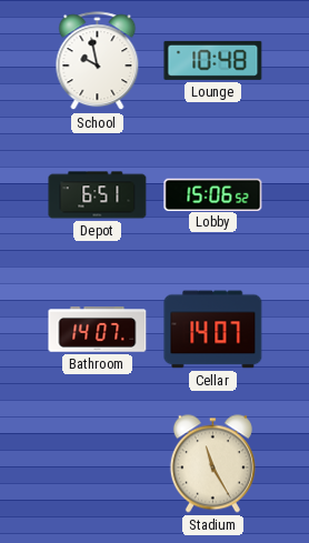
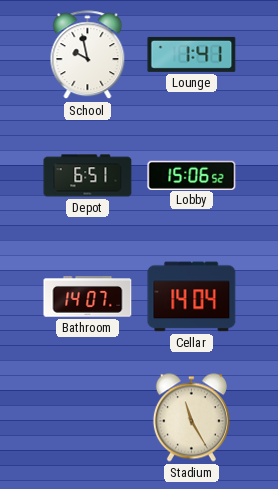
Lounge: 10:48 -> 1:41 (192, 54)
Cellar: 14:07 -> 14:04 (192, 297)
